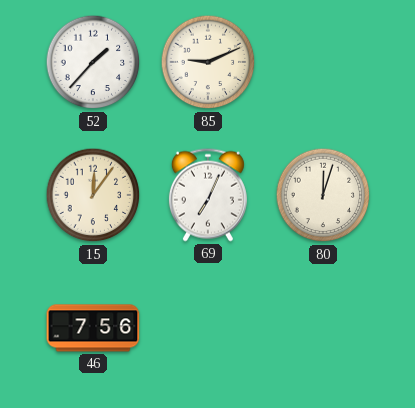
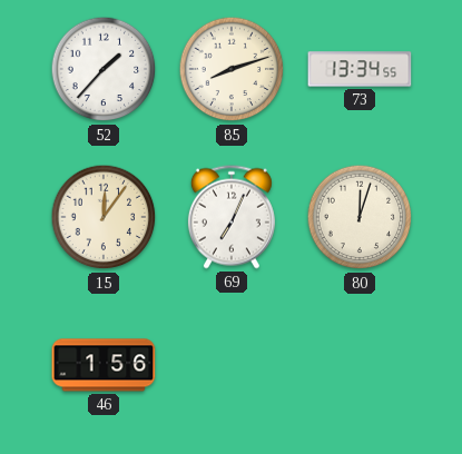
85: 9:11 -> 8:12 (232, 69)
73: none -> 13:34 (360, 69)
46: 7:56 -> 1:56 (104, 365)
